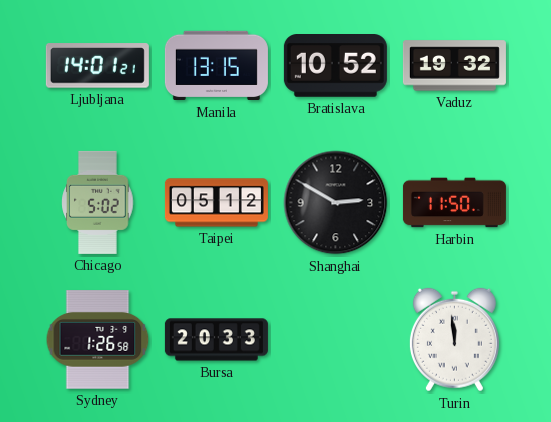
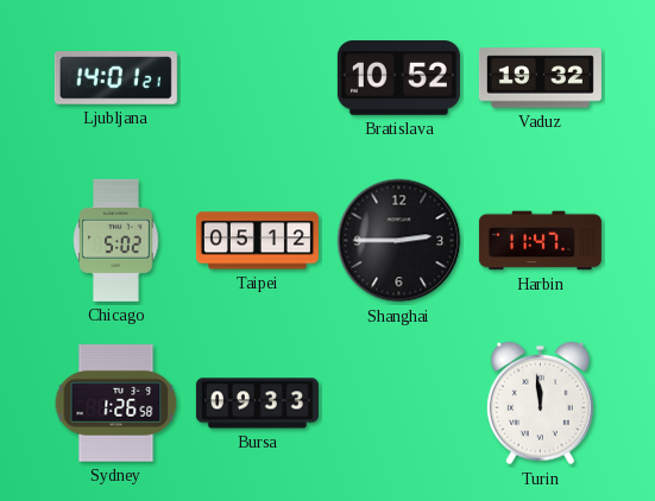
Manila: 13:15 -> none (216, 66)
Shanghai: 2:50 -> 2:45 (399, 241)
Harbin: 11:50 -> 11:47 (540, 241)
Bursa: 20:33 -> 09:33 (257, 404)
